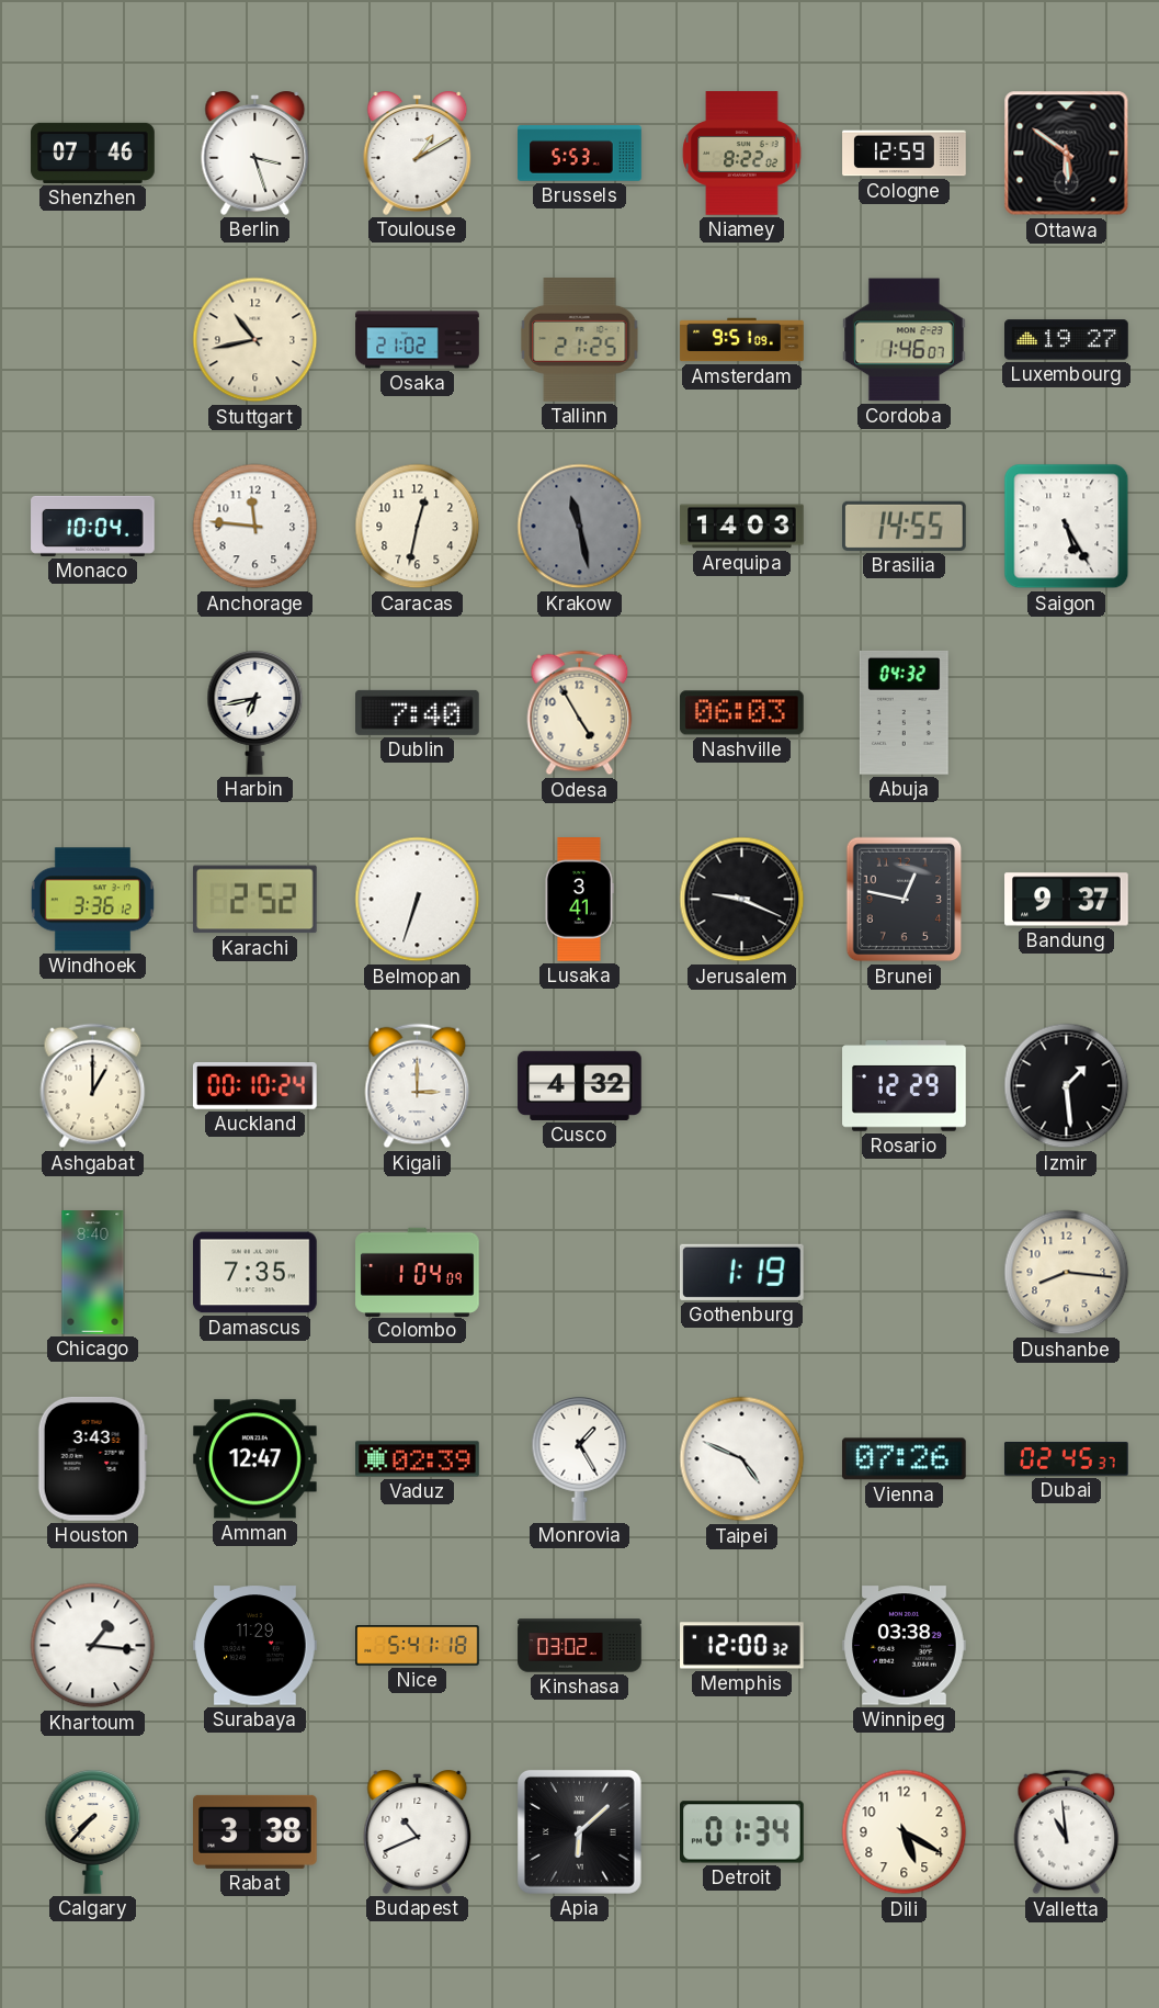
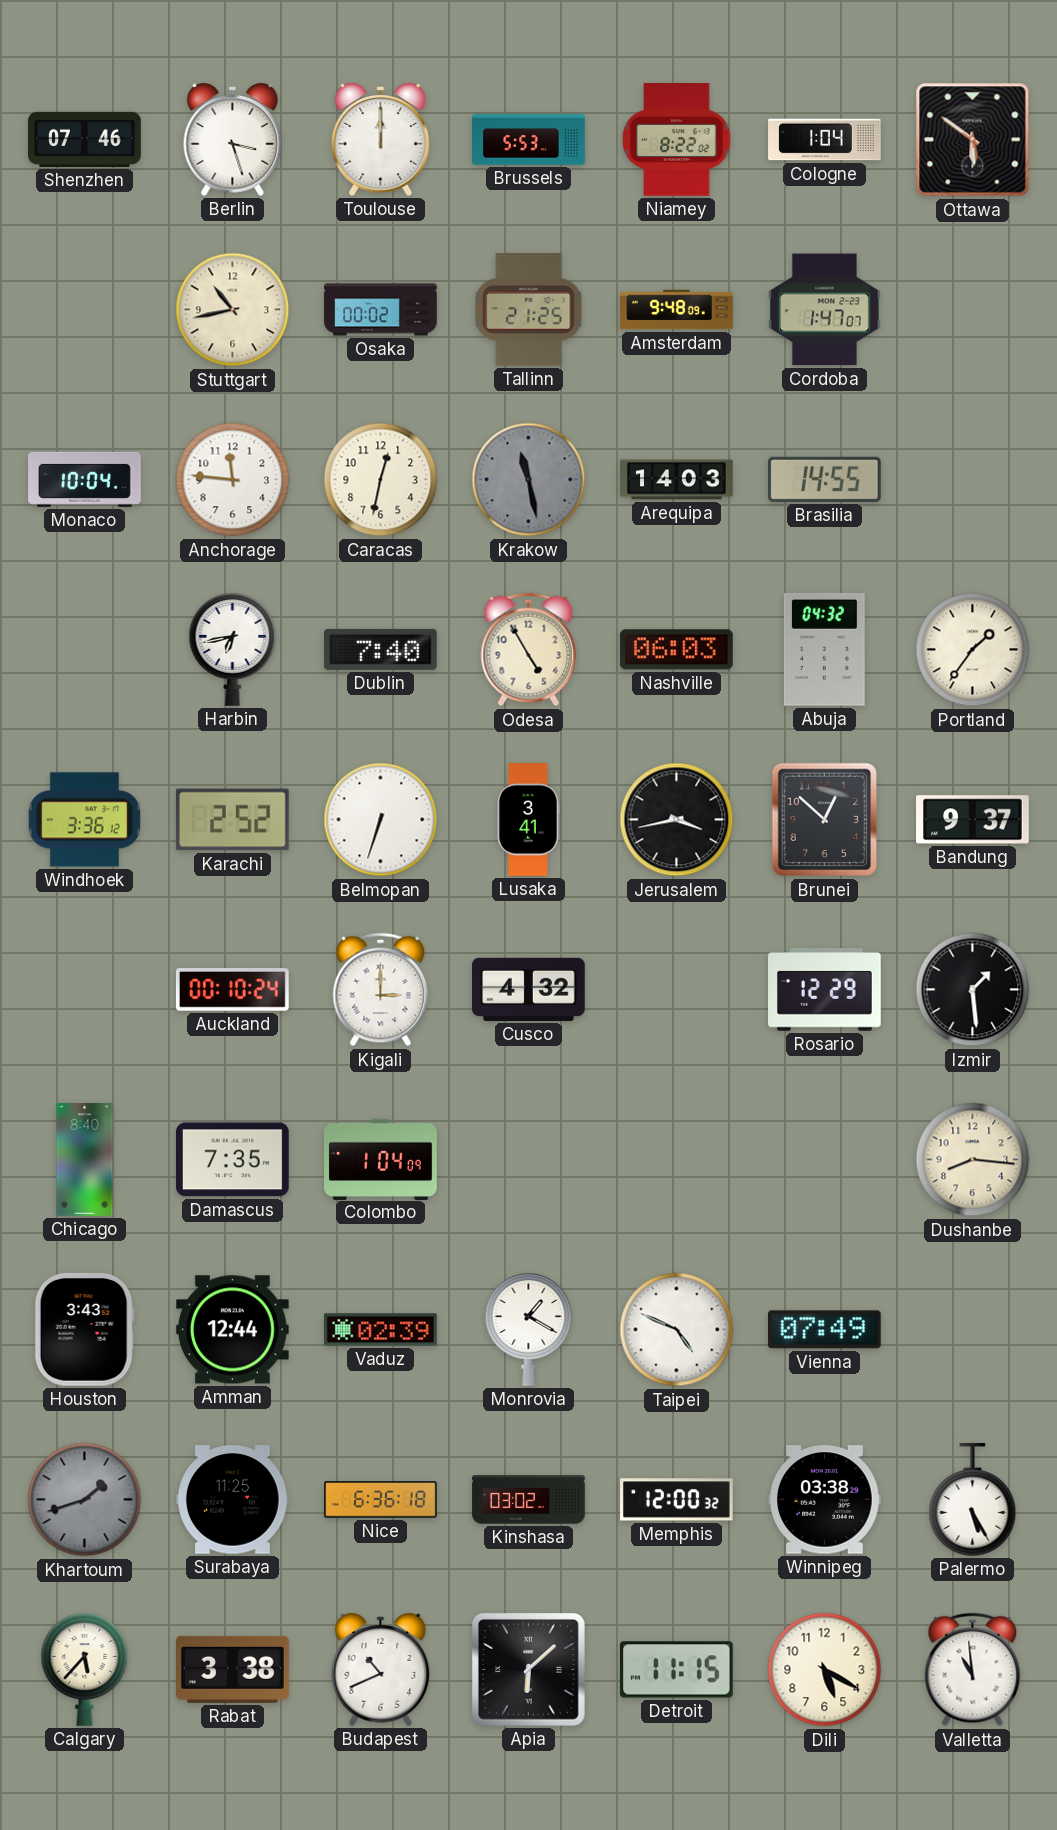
Toulouse: 1:10 -> 12:00 (381, 139)
Cologne: 12:59 -> 1:04 (825, 140)
Osaka: 21:02 -> 00:02 (381, 310)
Amsterdam: 9:51 -> 9:48 (677, 310)
Cordoba: 1:46 -> 1:47 (825, 310)
Luxembourg: 19:27 -> none (1067, 340)
Saigon: 5:25 -> none (1067, 527)
Portland: none -> 1:36 (973, 650)
Jerusalem: 9:19 -> 3:43 (677, 820)
Brunei: 12:47 -> 12:52 (825, 820)
Ashgabat: 1:00 -> none (93, 1086)
Gothenburg: 1:19 -> none (741, 1272)
Amman: 12:47 -> 12:44 (233, 1330)
Monrovia: 1:25 -> 1:20 (529, 1330)
Vienna: 07:26 -> 07:49 (824, 1330)
Dubai: 02:45 -> none (1067, 1459)
Khartoum: 1:16 -> 1:42 (85, 1500)
Khartoum dial: white -> grey (85, 1500)
Surabaya: 11:29 -> 11:25 (233, 1500)
Nice: 5:41 -> 6:36 (381, 1500)
Palermo: none -> 5:25 (973, 1500)
Calgary: 7:37 -> 5:37 (85, 1670)
Detroit: 01:34 -> 11:15 (677, 1670)
